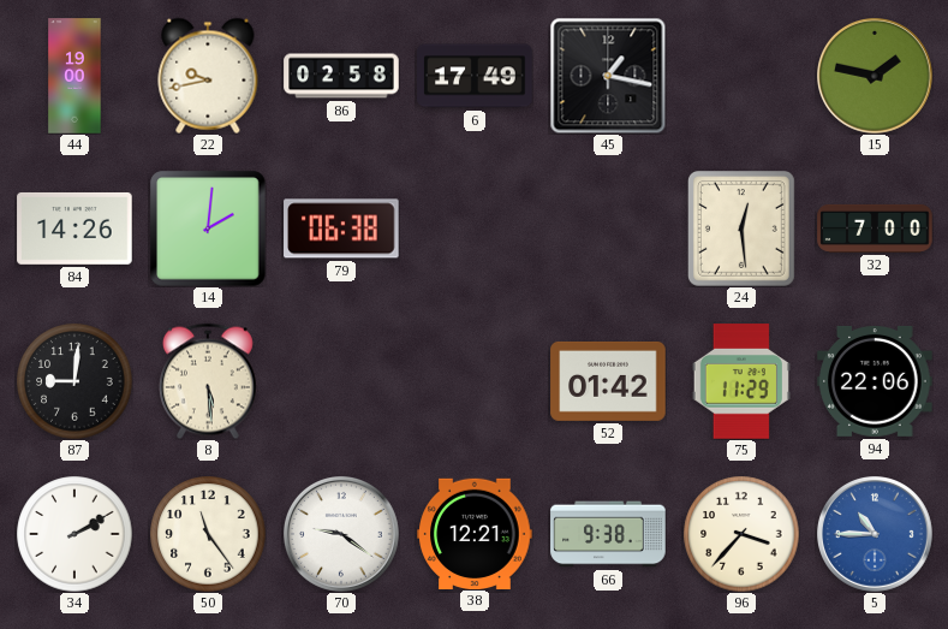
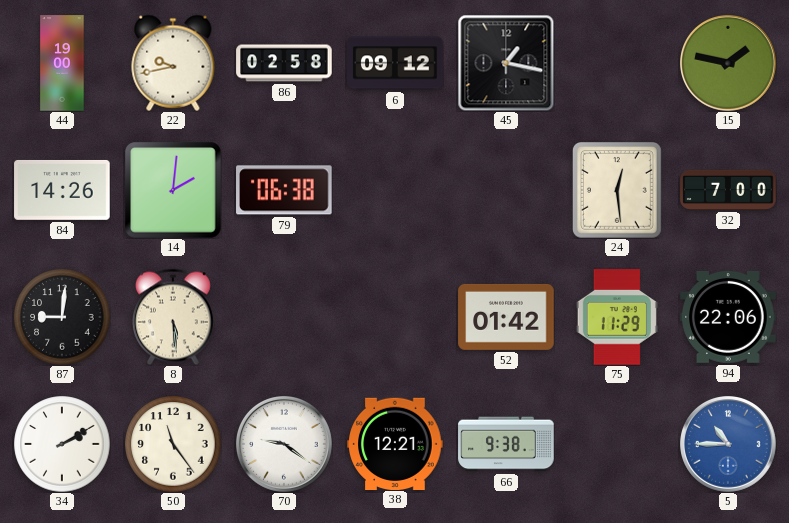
6: 17:49 -> 09:12 (395, 63)
96: 3:37 -> none (741, 534)
